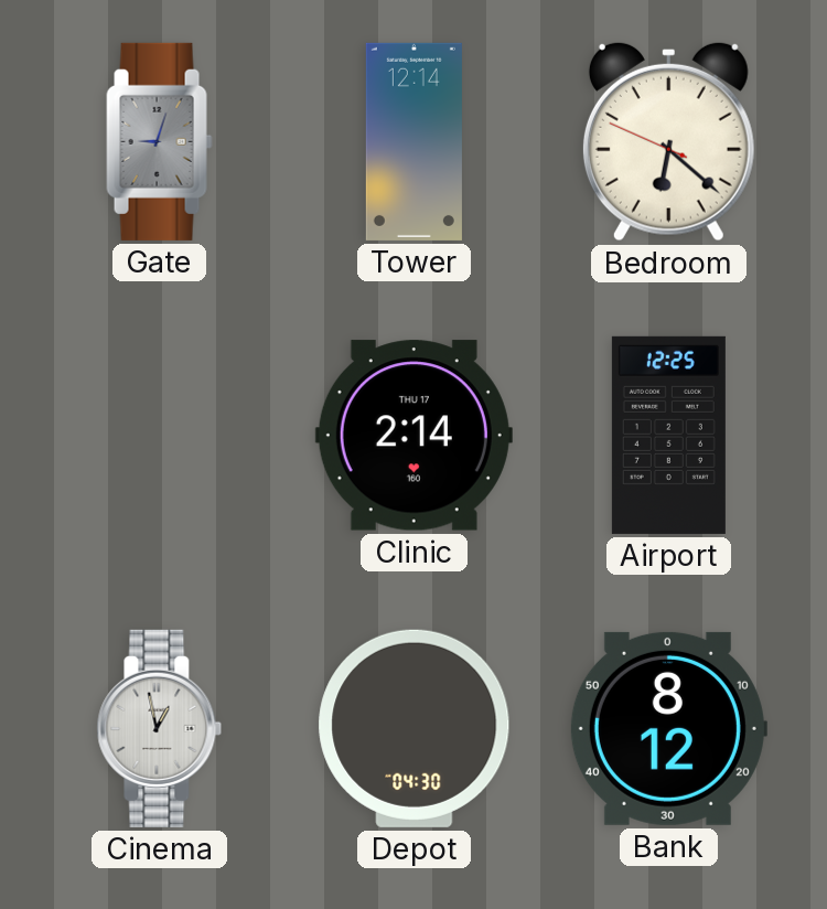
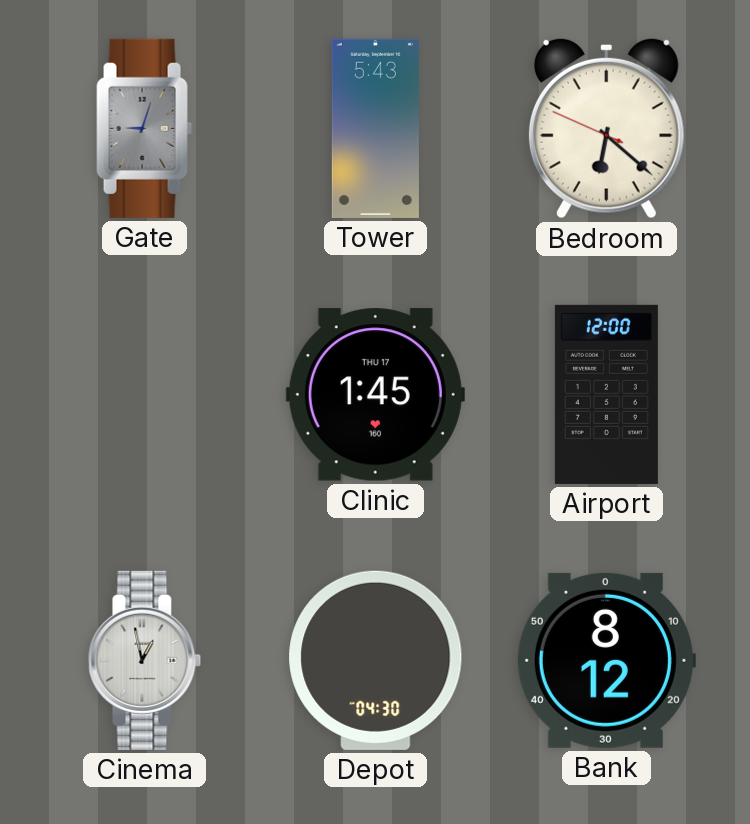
Tower: 12:14 -> 5:43 (375, 128)
Clinic: 2:14 -> 1:45 (375, 395)
Airport: 12:25 -> 12:00 (606, 394)
